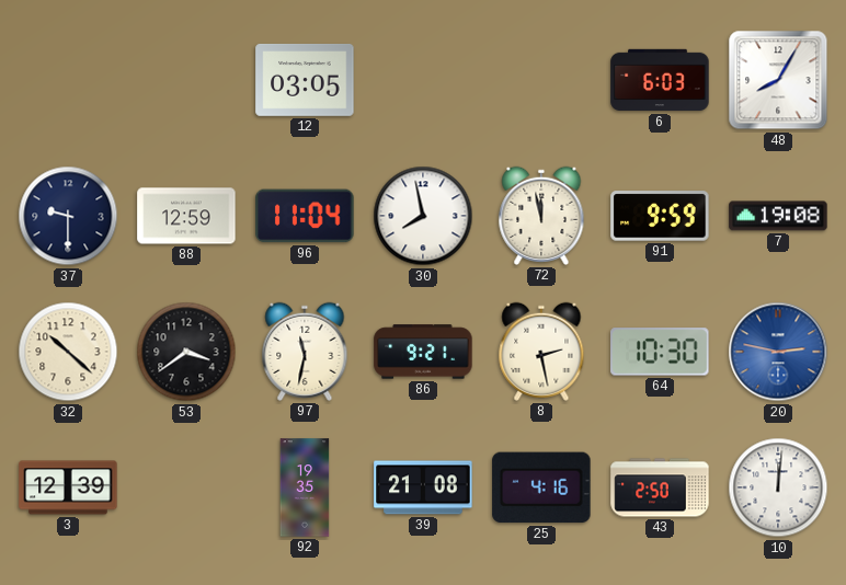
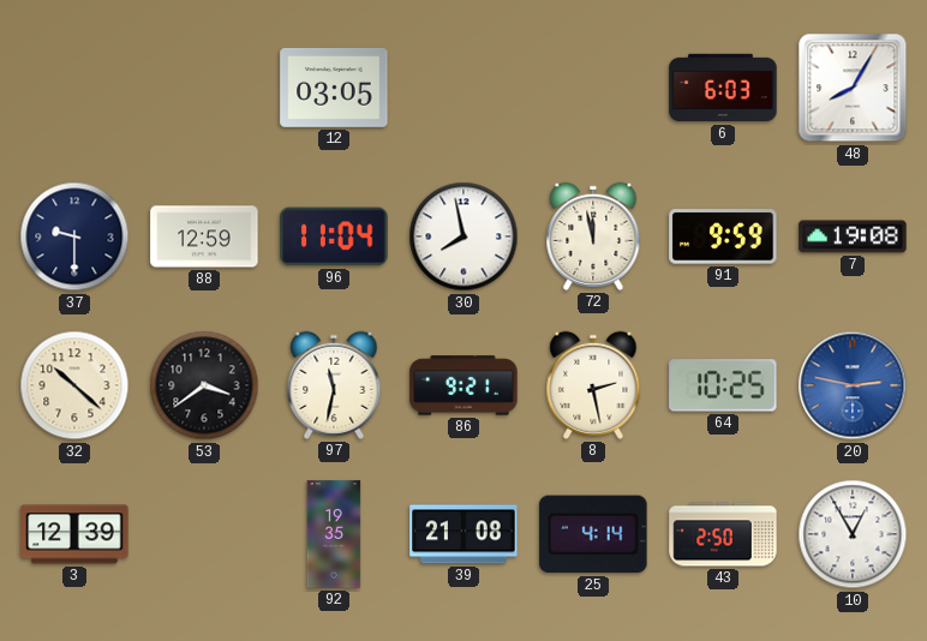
64: 10:30 -> 10:25 (723, 385)
25: 4:16 -> 4:14 (593, 534)
10: 12:01 -> 12:55 (853, 534)
